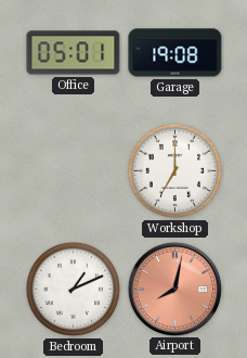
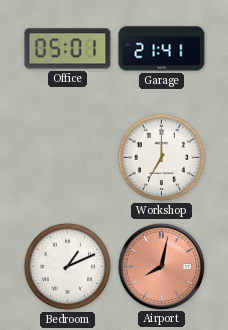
Garage: 19:08 -> 21:41 (162, 49)
